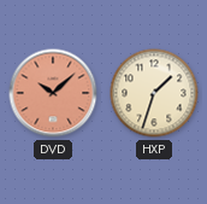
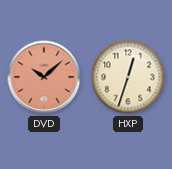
HXP: 1:33 -> 12:33 (128, 77)
